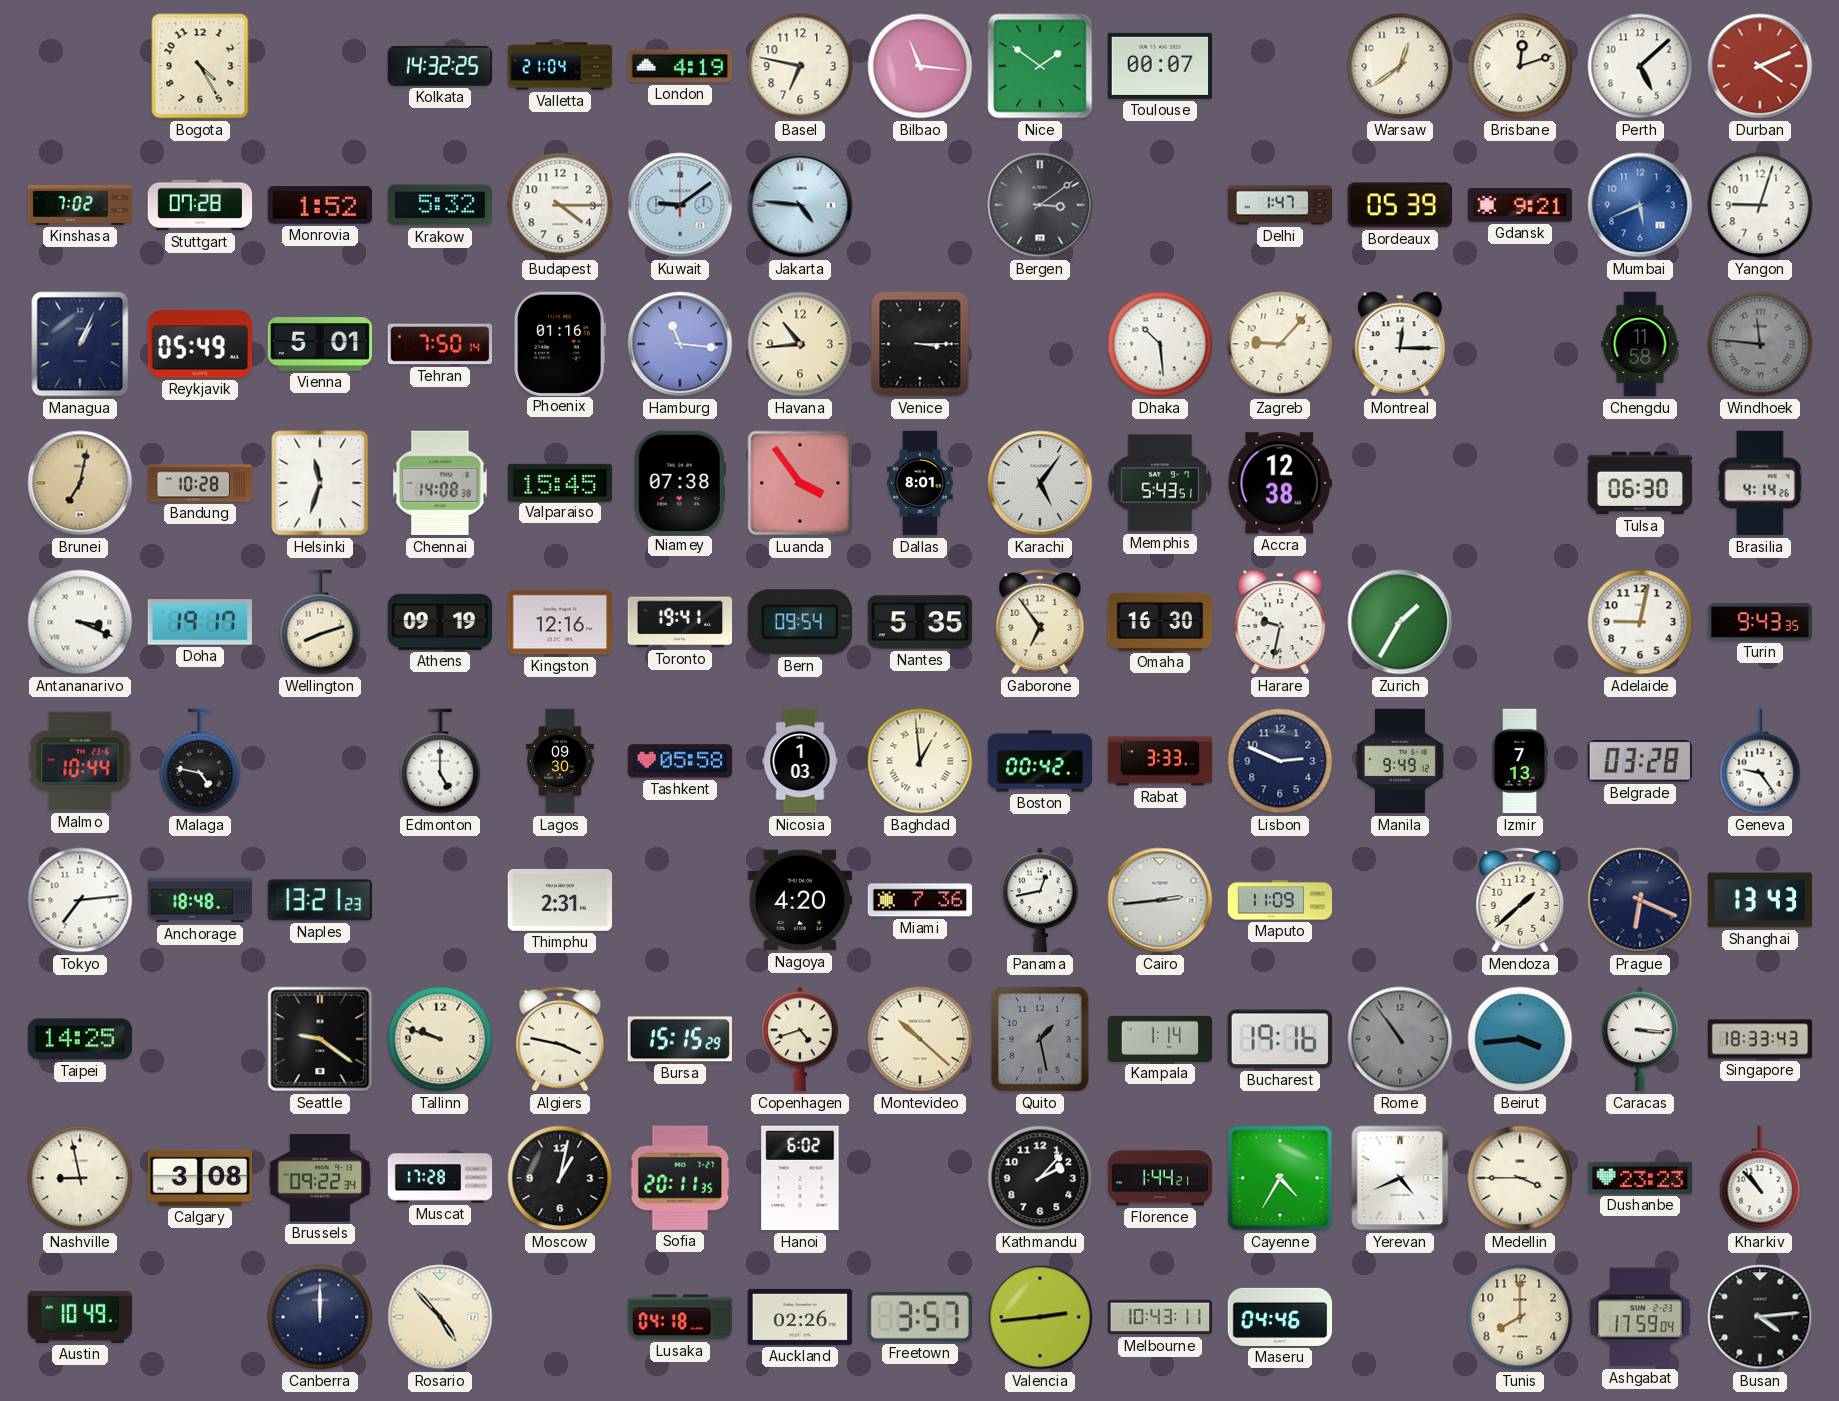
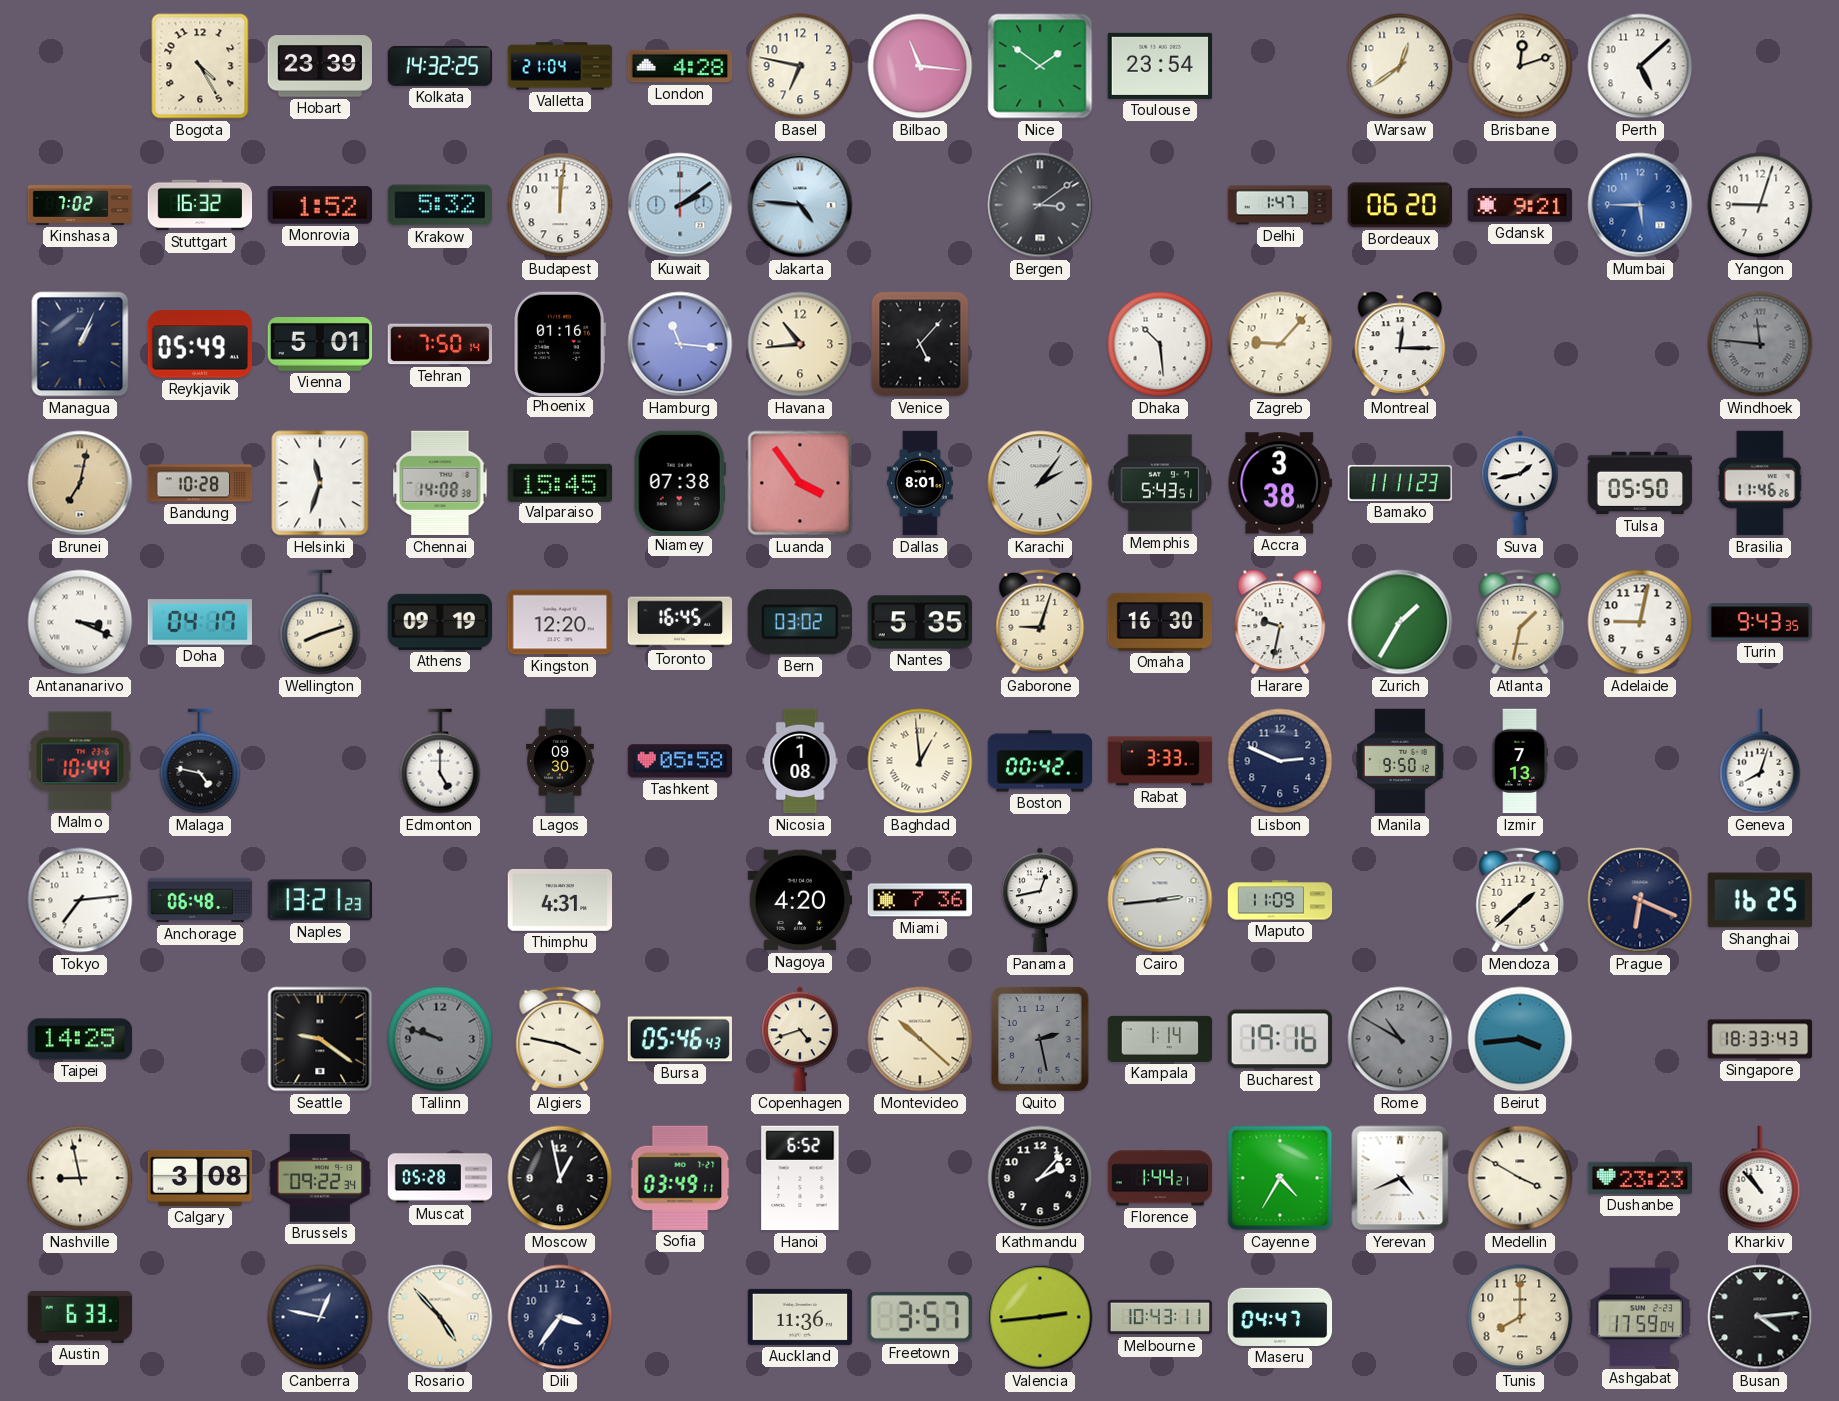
Hobart: none -> 23:39 (319, 66)
London: 4:19 -> 4:28 (680, 66)
Toulouse: 00:07 -> 23:54 (1159, 66)
Durban: 4:11 -> none (1760, 66)
Stuttgart: 07:28 -> 16:32 (200, 205)
Budapest: 4:15 -> 12:01 (560, 205)
Kuwait: 9:09 -> 2:09 (680, 205)
Bordeaux: 05:39 -> 06:20 (1399, 205)
Mumbai: 5:41 -> 5:45 (1640, 205)
Venice: 3:15 -> 5:07 (920, 344)
Chengdu: 11:58 -> none (1640, 344)
Karachi: 5:06 -> 2:06 (1040, 483)
Accra: 12:38 -> 3:38 (1279, 483)
Bamako: none -> 11:11 (1400, 483)
Suva: none -> 1:43 (1520, 483)
Tulsa: 06:30 -> 05:50 (1640, 483)
Brasilia: 4:14 -> 11:46 (1760, 483)
Doha: 19:17 -> 04:17 (200, 622)
Kingston: 12:16 -> 12:20 (560, 622)
Toronto: 19:41 -> 16:45 (680, 622)
Bern: 09:54 -> 03:02 (800, 622)
Gaborone: 6:54 -> 9:03 (1040, 622)
Atlanta: none -> 1:32 (1520, 622)
Nicosia: 1:03 -> 1:08 (800, 761)
Manila: 9:49 -> 9:50 (1400, 761)
Belgrade: 03:28 -> none (1640, 761)
Geneva: 9:24 -> 8:03 (1760, 761)
Anchorage: 18:48 -> 06:48 (200, 900)
Thimphu: 2:31 -> 4:31 (560, 900)
Shanghai: 13:43 -> 16:25 (1760, 900)
Tallinn dial: cream -> grey (440, 1039)
Bursa: 15:15 -> 05:46 (679, 1039)
Quito: 1:28 -> 2:28 (1040, 1040)
Rome: 10:54 -> 10:50 (1400, 1039)
Caracas: 3:16 -> none (1640, 1039)
Muscat: 17:28 -> 05:28 (440, 1178)
Moscow: 1:02 -> 12:58 (560, 1178)
Sofia: 20:11 -> 03:49 (680, 1178)
Hanoi: 6:02 -> 6:52 (800, 1178)
Medellin: 3:45 -> 3:50 (1520, 1178)
Austin: 10:49 -> 6:33 (80, 1317)
Canberra: 12:00 -> 12:47 (320, 1317)
Dili: none -> 3:36 (560, 1317)
Lusaka: 04:18 -> none (680, 1317)
Auckland: 02:26 -> 11:36 (800, 1317)
Maseru: 04:46 -> 04:47 (1280, 1317)
